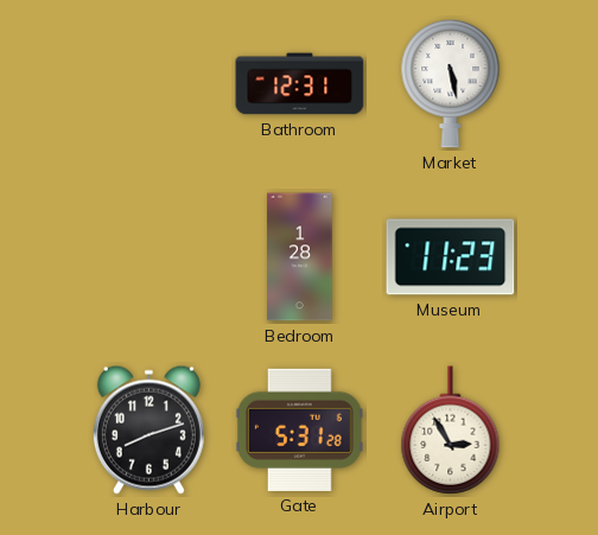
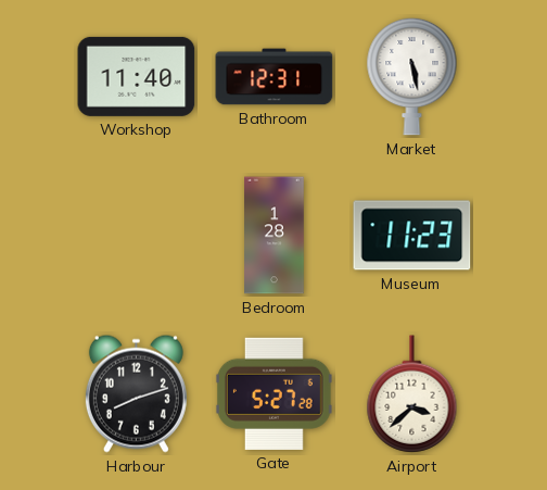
Workshop: none -> 11:40 (137, 76)
Gate: 5:31 -> 5:27 (273, 393)
Airport: 2:55 -> 3:38 (412, 394)
